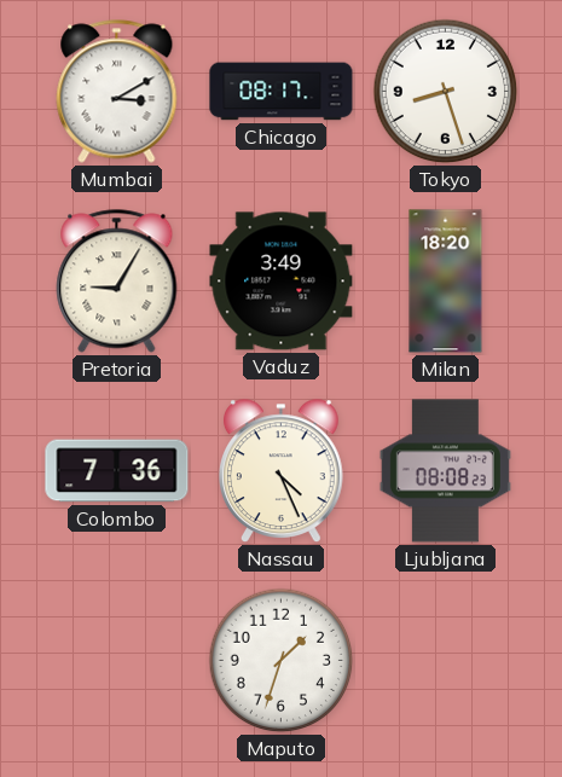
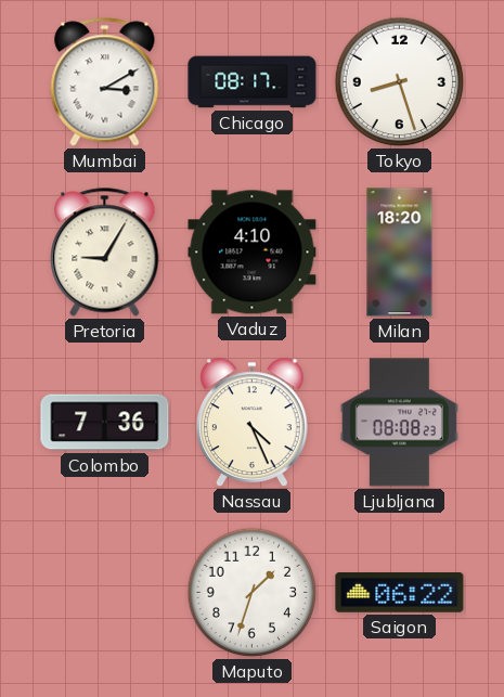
Vaduz: 3:49 -> 4:10 (253, 253)
Saigon: none -> 06:22 (400, 593)
